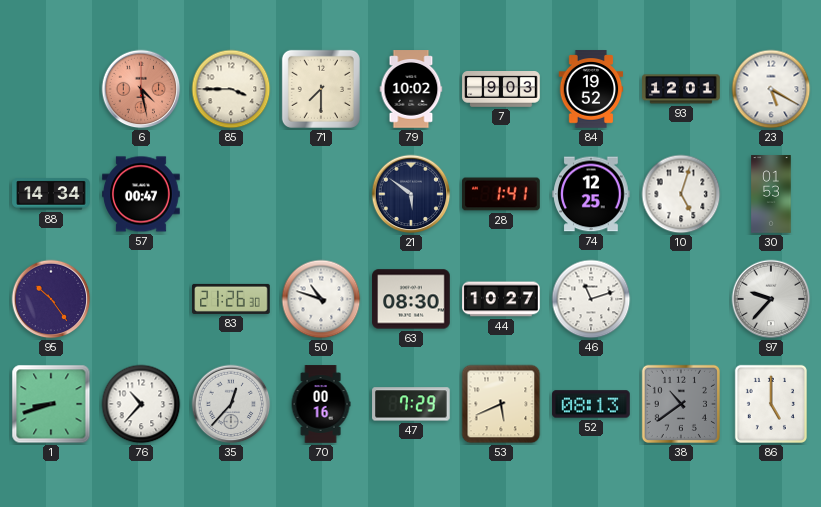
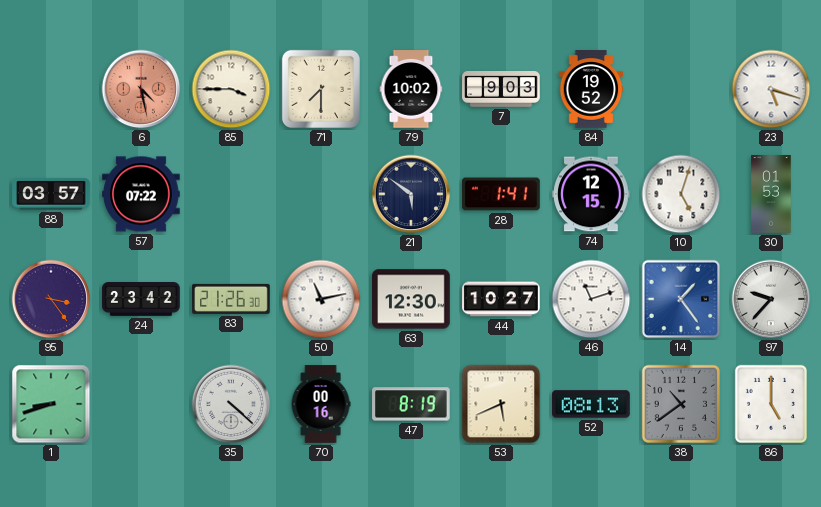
93: 12:01 -> none (681, 89)
23: 5:20 -> 5:18 (771, 89)
88: 14:34 -> 03:57 (51, 194)
57: 00:47 -> 07:22 (141, 194)
74: 12:25 -> 12:15 (591, 194)
95: 10:24 -> 3:24 (51, 299)
24: none -> 23:42 (141, 300)
50: 10:48 -> 11:13 (321, 299)
63: 08:30 -> 12:30 (411, 299)
14: none -> 1:24 (681, 299)
76: 10:37 -> none (141, 404)
35: 12:37 -> 4:22 (231, 404)
47: 7:29 -> 8:19 (411, 404)
